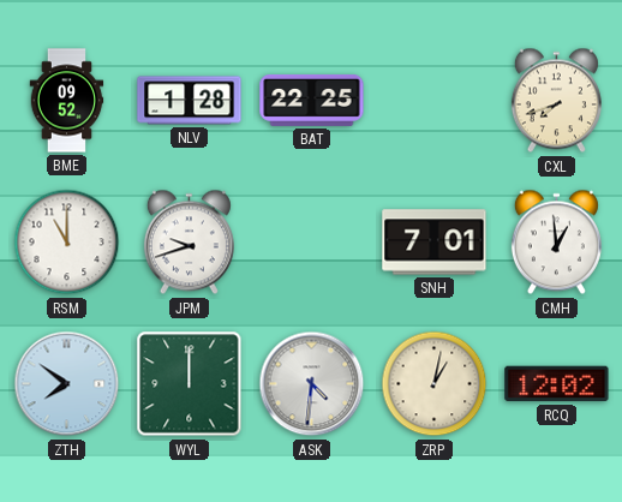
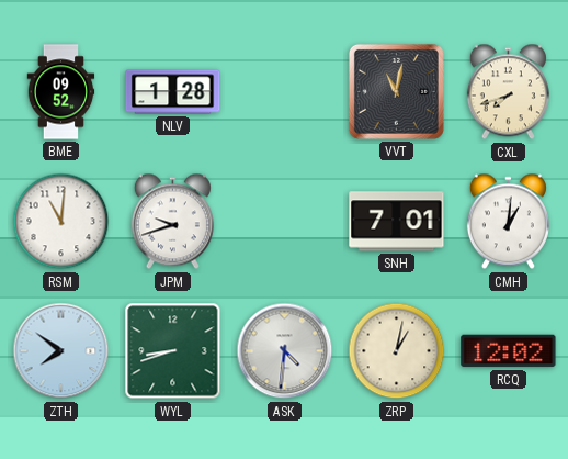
BAT: 22:25 -> none (312, 100)
VVT: none -> 11:02 (396, 91)
RSM: 11:00 -> 11:01 (61, 222)
CMH: 12:59 -> 1:01 (508, 222)
WYL: 12:00 -> 8:42 (173, 351)
